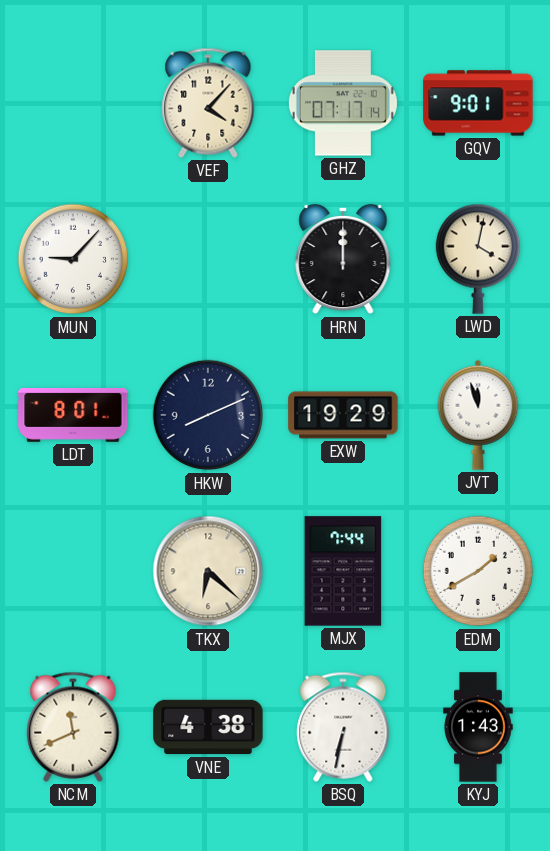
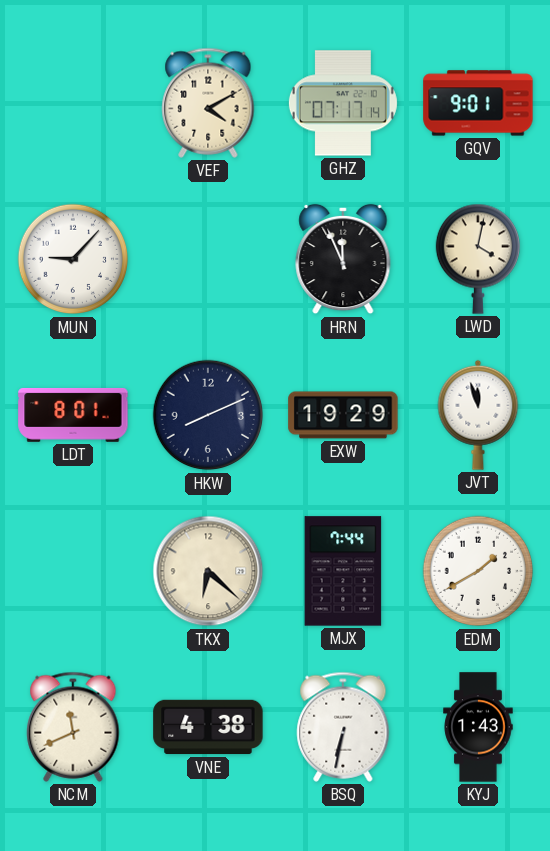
VEF: 4:07 -> 4:10 (208, 103)
HRN: 12:00 -> 11:56 (343, 259)
